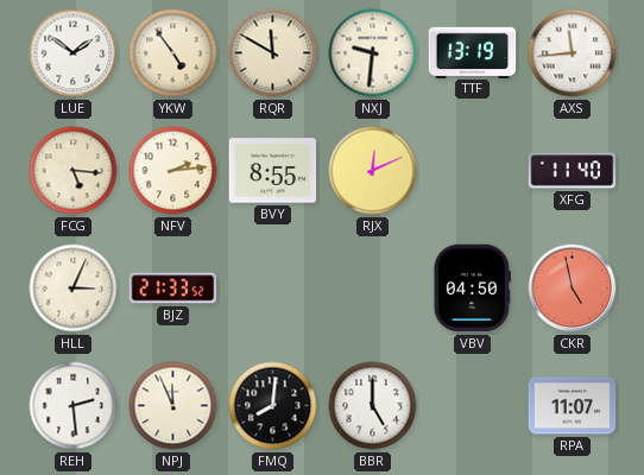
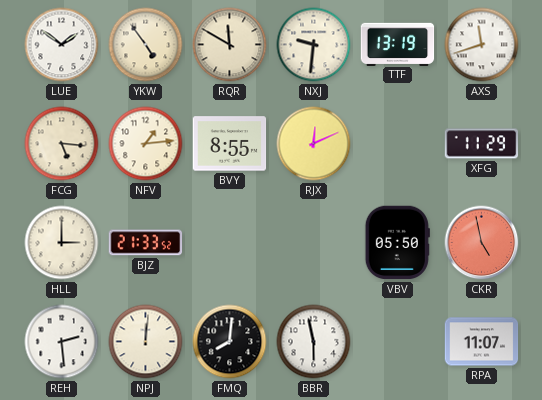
AXS: 11:44 -> 11:42 (482, 45)
NFV: 2:14 -> 1:14 (146, 144)
XFG: 11:40 -> 11:29 (482, 144)
HLL: 3:04 -> 3:00 (62, 243)
VBV: 04:50 -> 05:50 (397, 243)
NPJ: 11:56 -> 12:01 (146, 342)
BBR: 5:00 -> 5:58 (314, 342)
